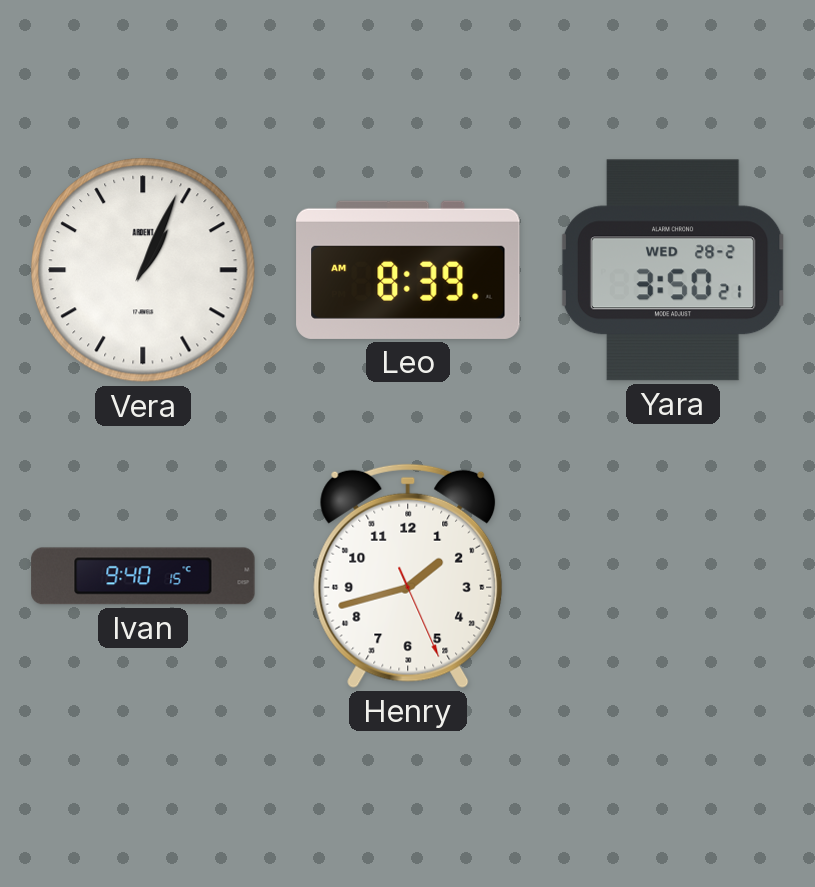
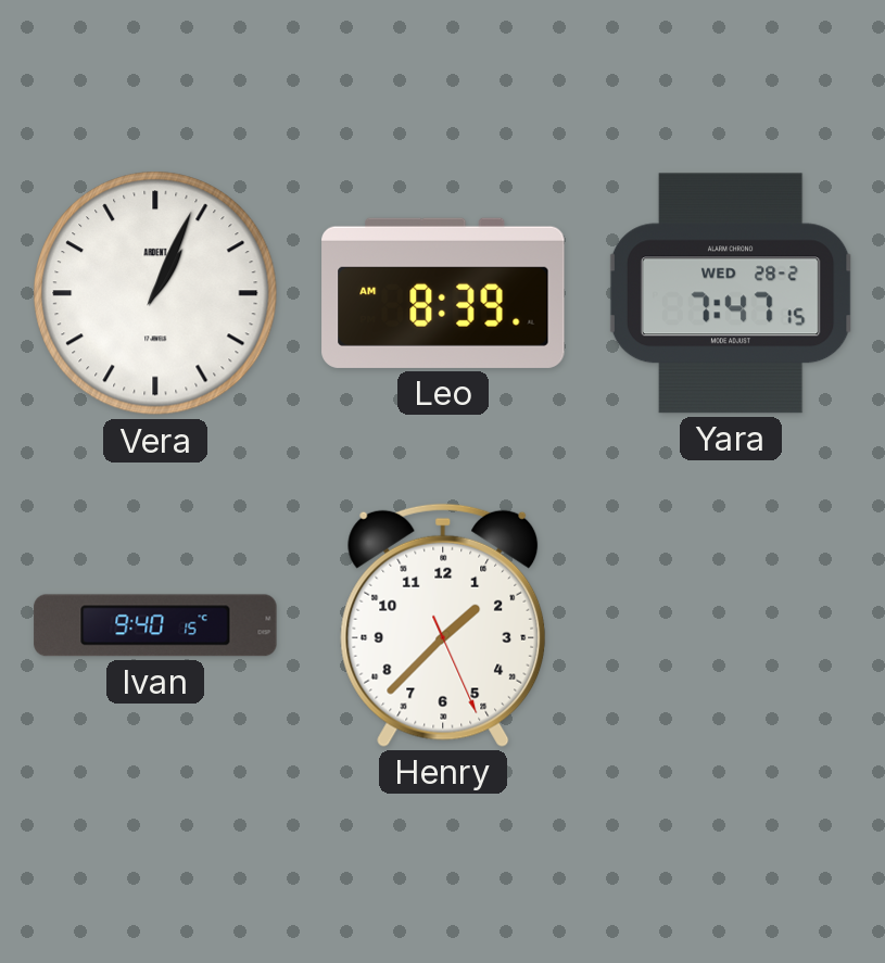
Yara: 3:50 -> 7:47 (731, 293)
Henry: 1:42 -> 1:37 (443, 625)
